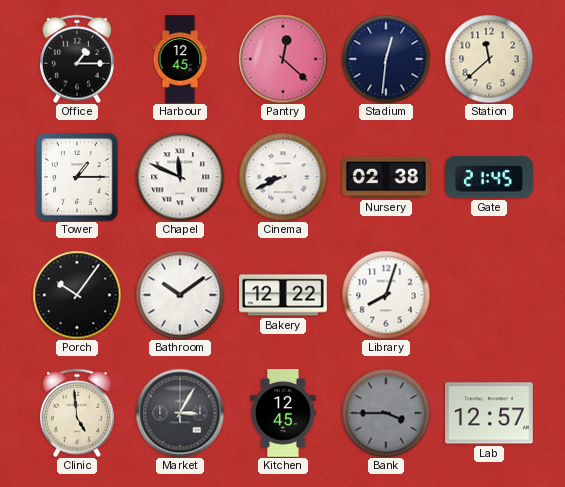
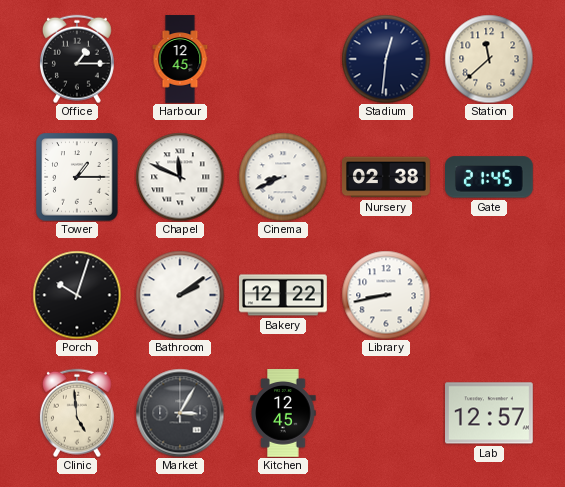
Pantry: 12:22 -> none (283, 59)
Porch: 10:06 -> 10:03 (77, 295)
Bathroom: 10:09 -> 2:09 (180, 295)
Library: 8:03 -> 8:43 (386, 295)
Bank: 3:45 -> none (386, 413)
